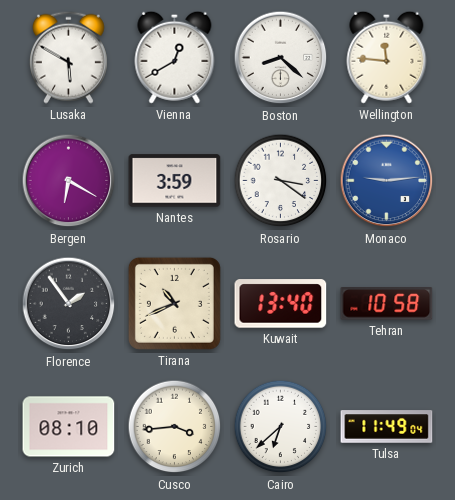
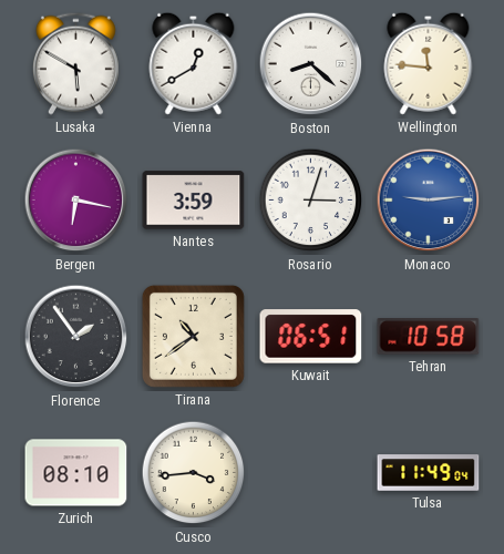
Bergen: 6:20 -> 6:17 (76, 201)
Rosario: 3:21 -> 3:03 (311, 201)
Tirana: 10:41 -> 10:39 (193, 336)
Kuwait: 13:40 -> 06:51 (311, 337)
Cairo: 6:38 -> none (281, 427)
